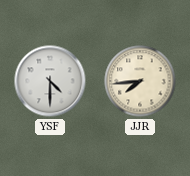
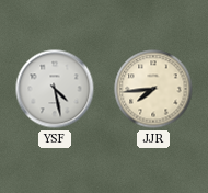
YSF: 4:30 -> 4:28 (55, 89)
